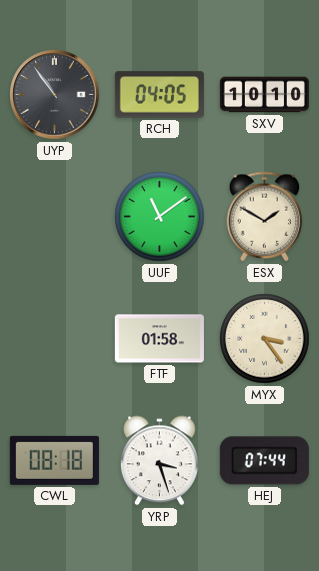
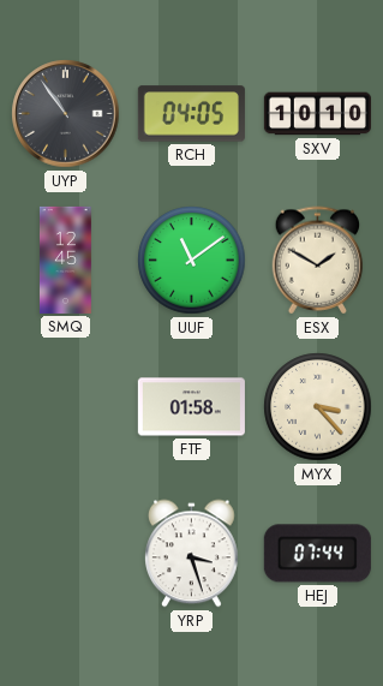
SMQ: none -> 12:45 (65, 260)
MYX: 3:24 -> 3:23 (318, 407)
CWL: 08:18 -> none (54, 460)
